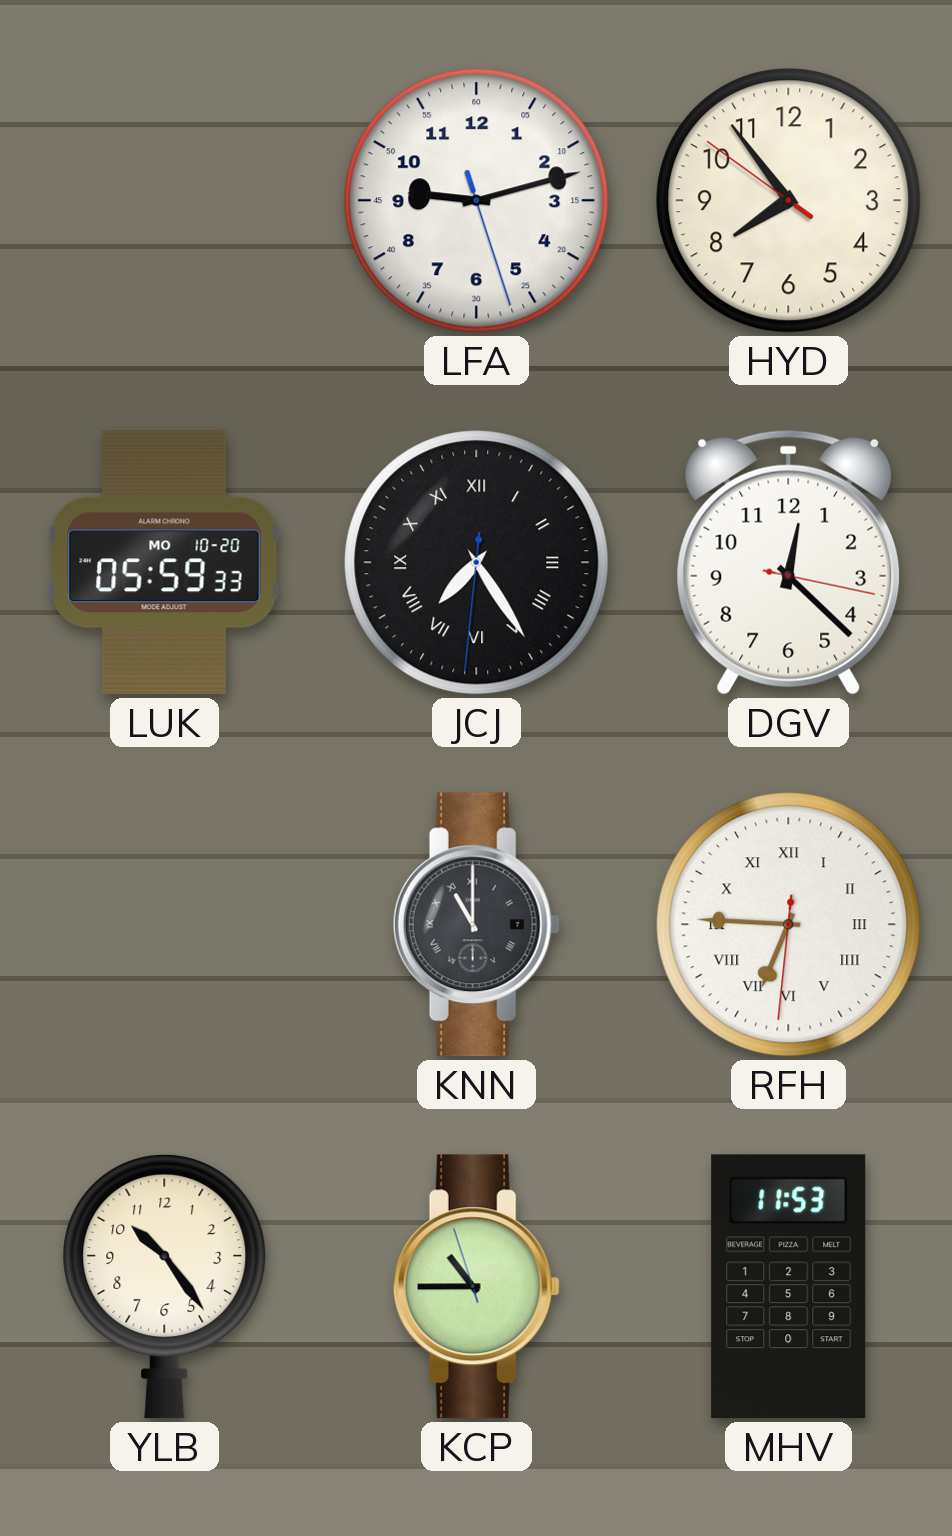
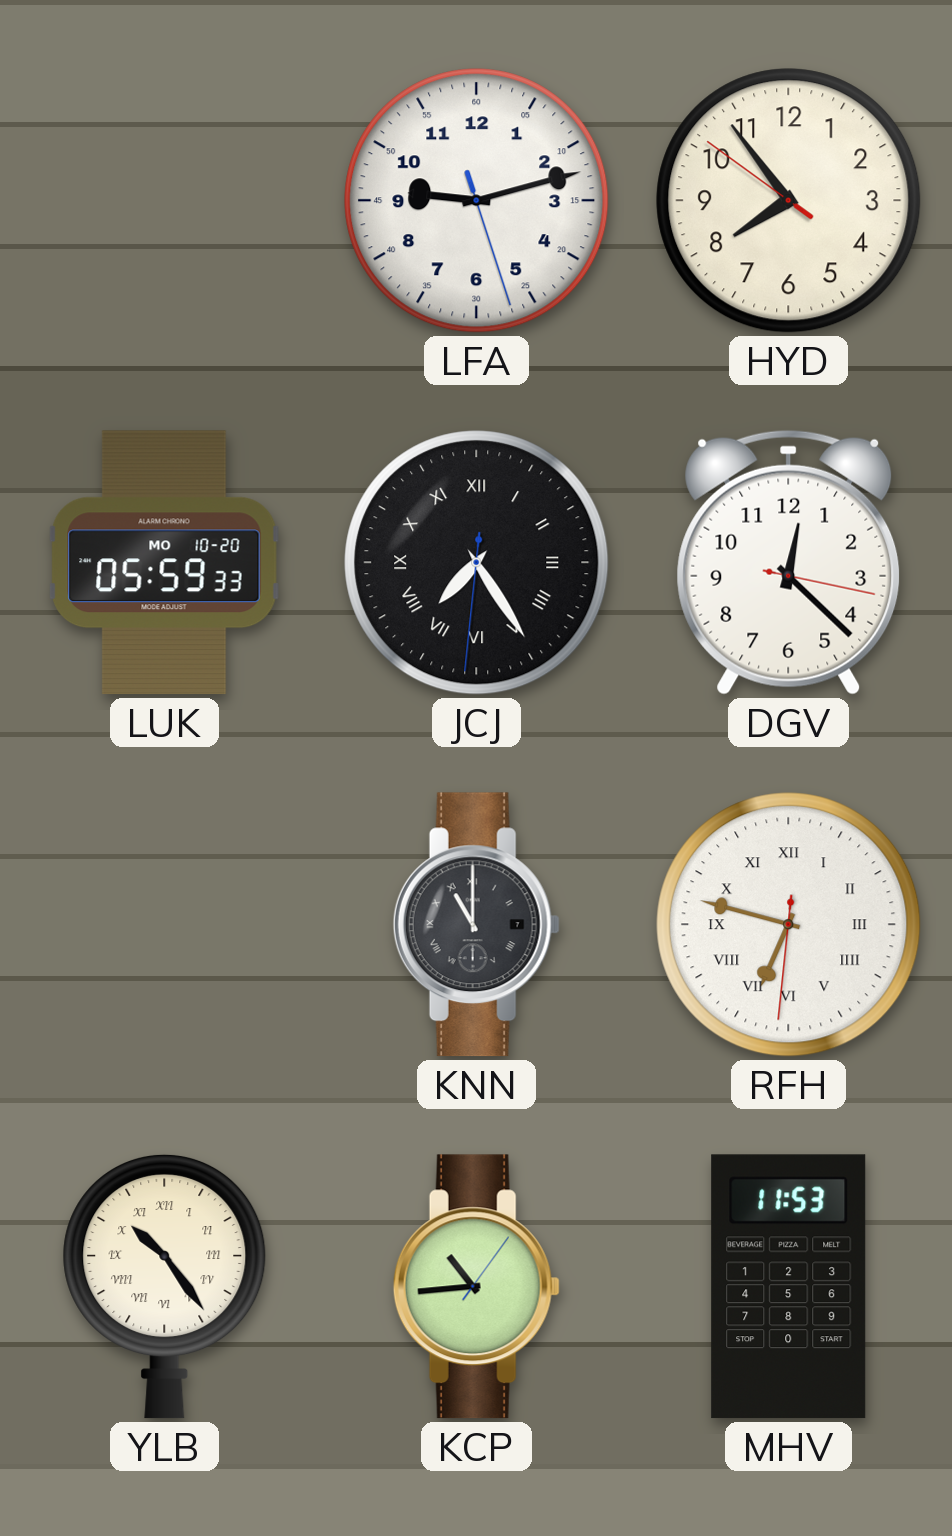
RFH: 6:45 -> 6:47 (789, 925)
YLB numerals: Arabic -> Roman (165, 1286)
KCP: 10:44:57 -> 10:44:06 (476, 1287)
